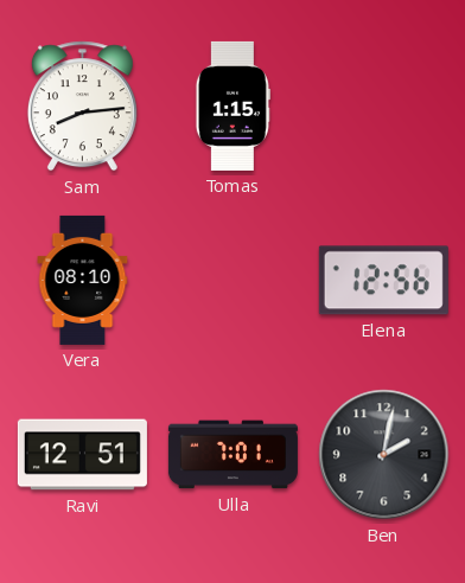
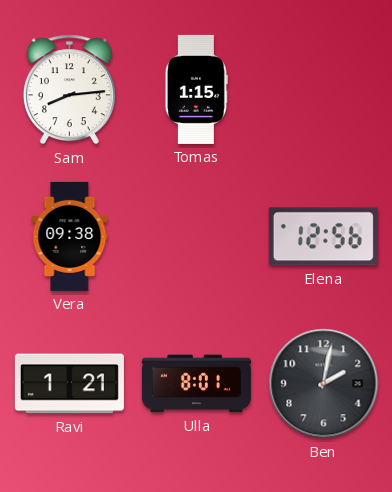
Vera: 08:10 -> 09:38 (70, 236)
Ravi: 12:51 -> 1:21 (69, 384)
Ulla: 7:01 -> 8:01 (196, 384)
